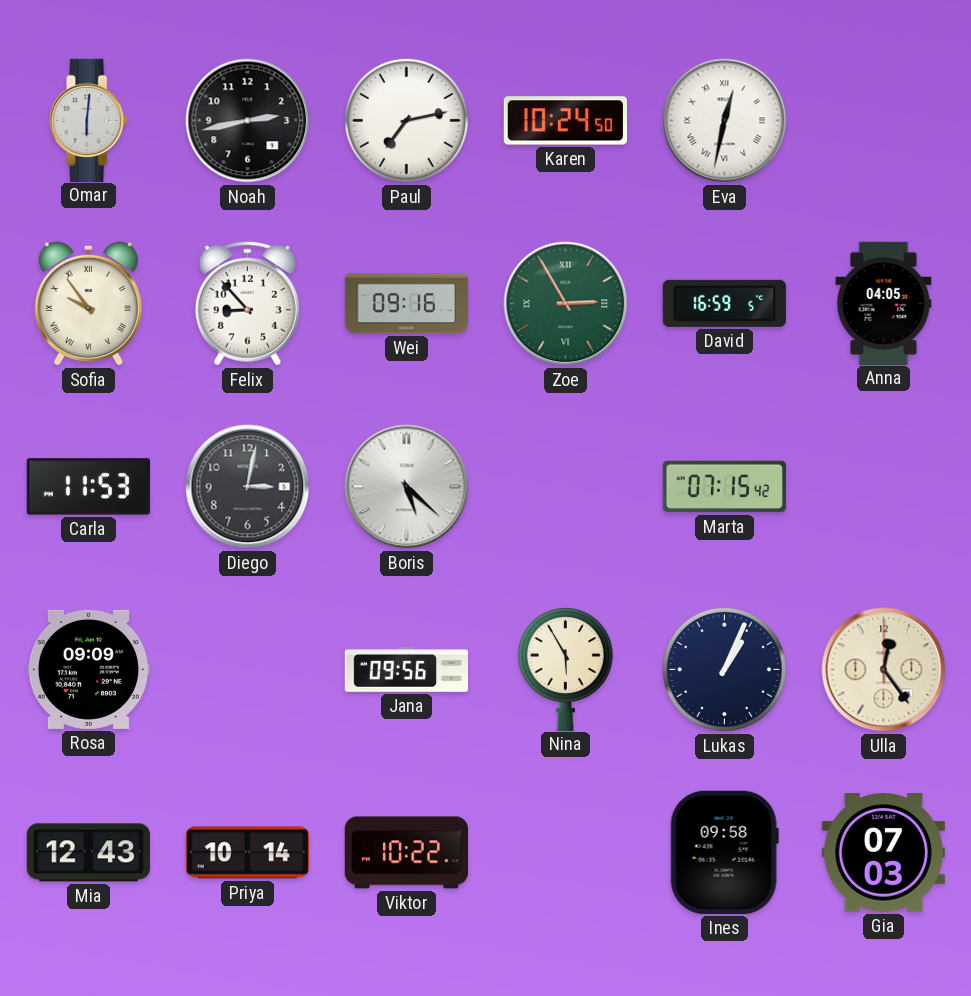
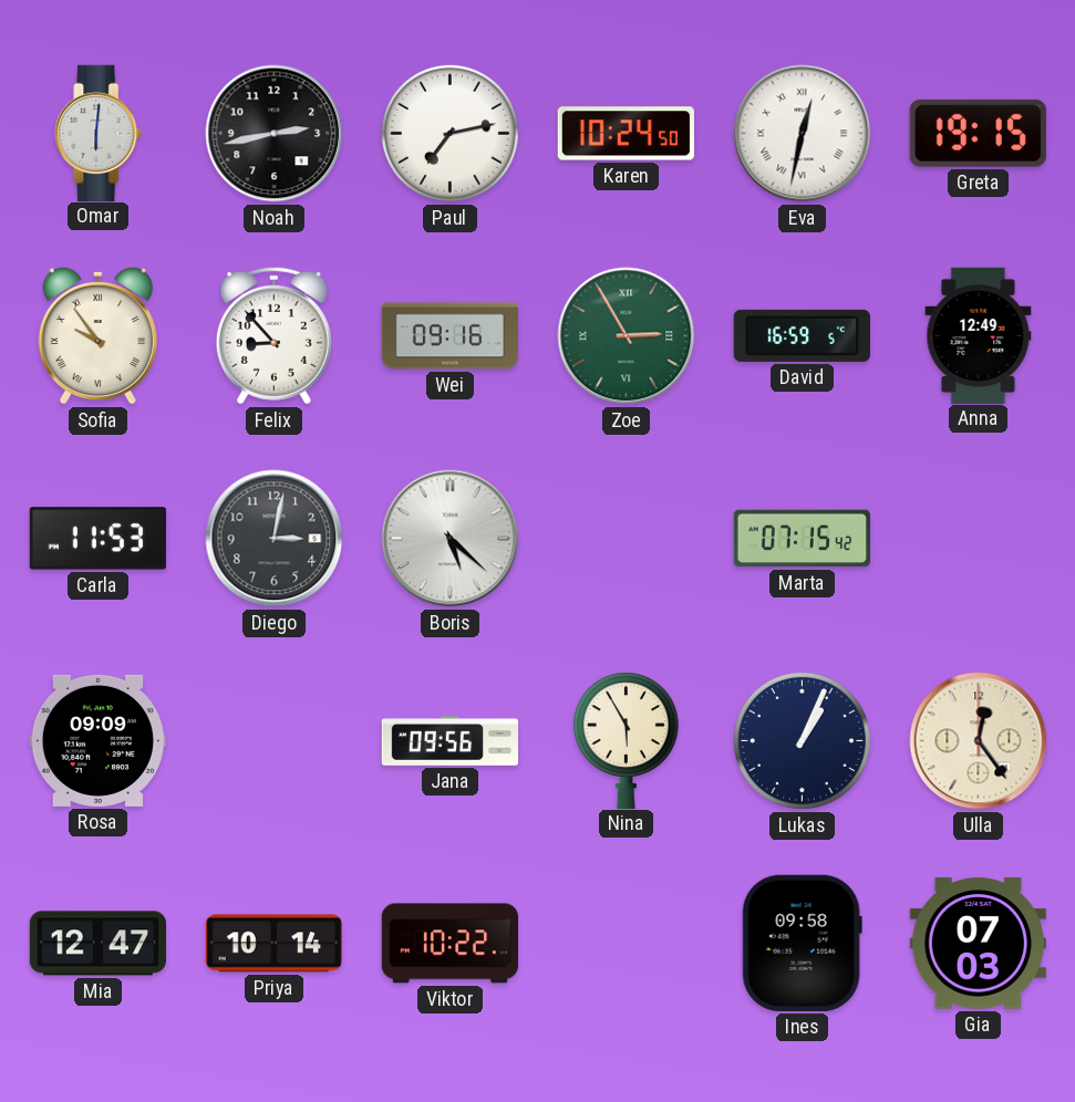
Greta: none -> 19:15 (978, 133)
Anna: 04:05 -> 12:49 (979, 335)
Mia: 12:43 -> 12:47 (97, 944)
